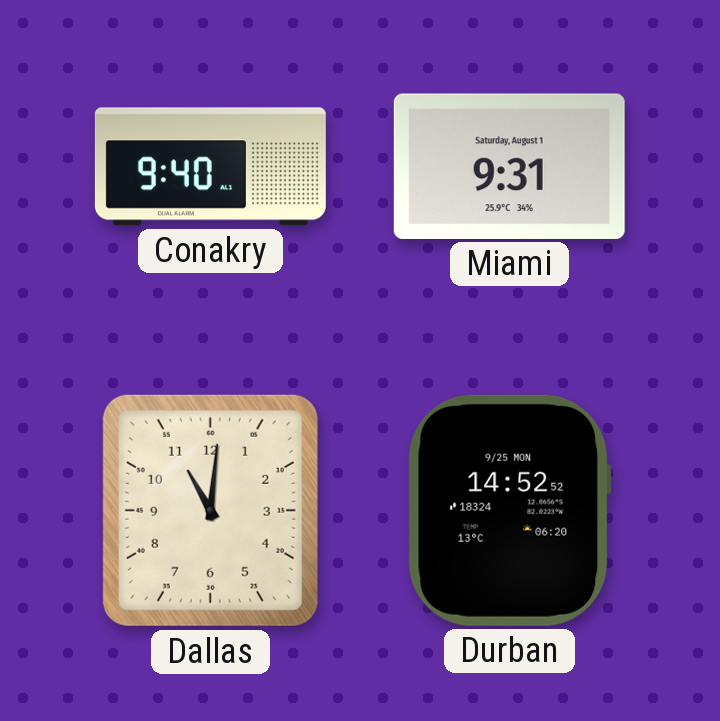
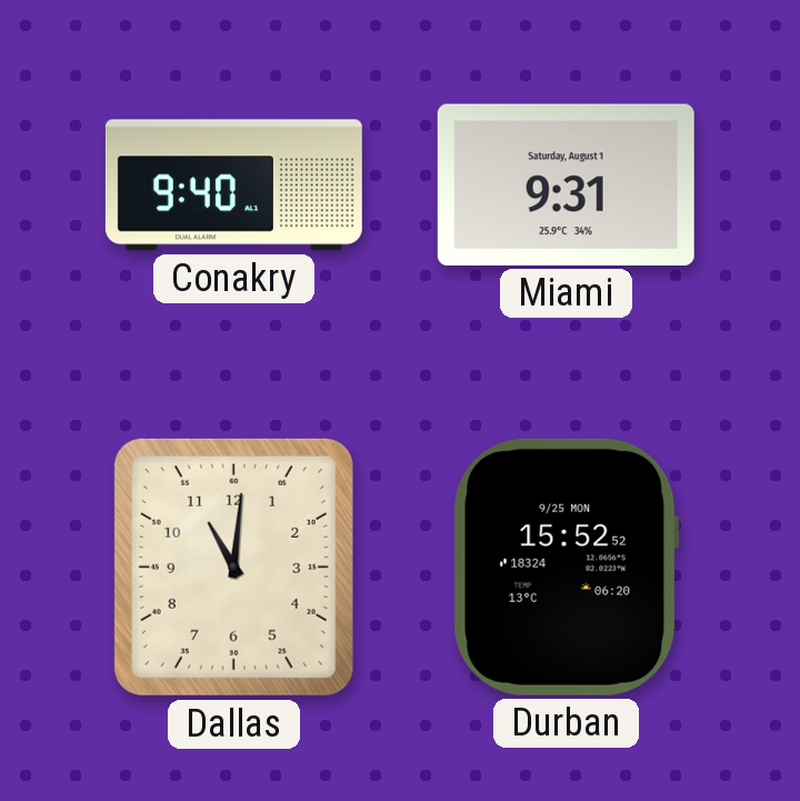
Durban: 14:52 -> 15:52 (566, 567)
